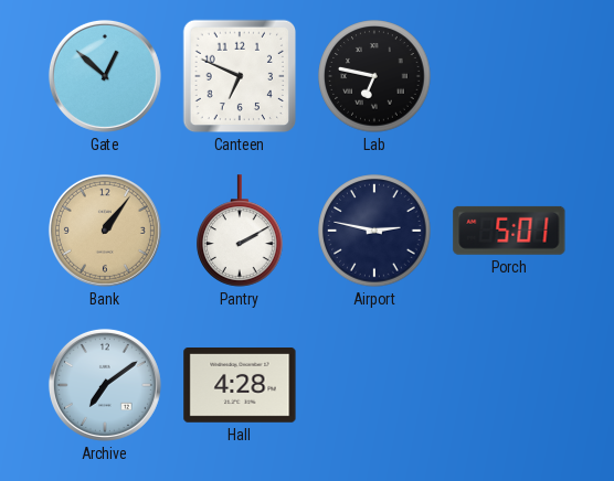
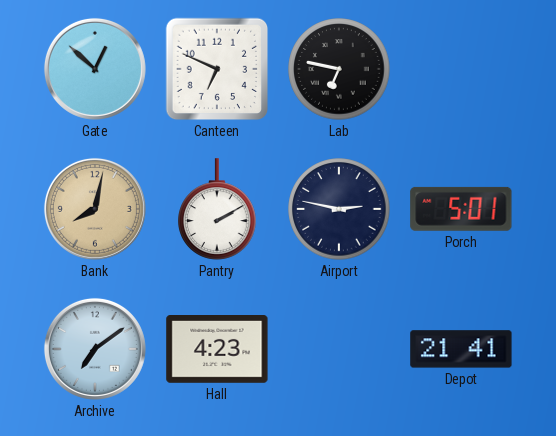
Bank: 1:06 -> 8:02 (95, 209)
Hall: 4:28 -> 4:23 (217, 350)
Depot: none -> 21:41 (461, 349)
